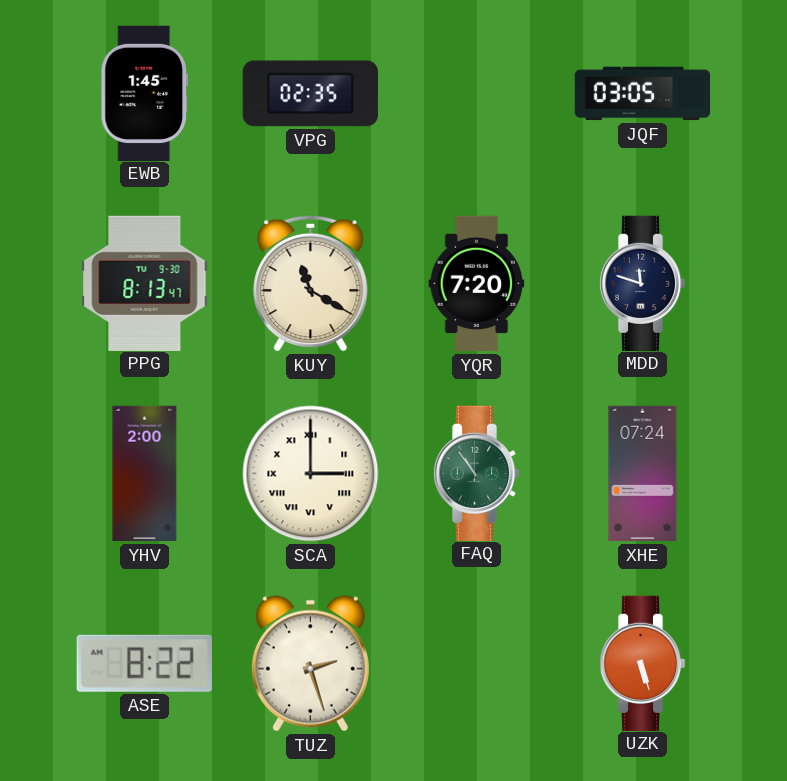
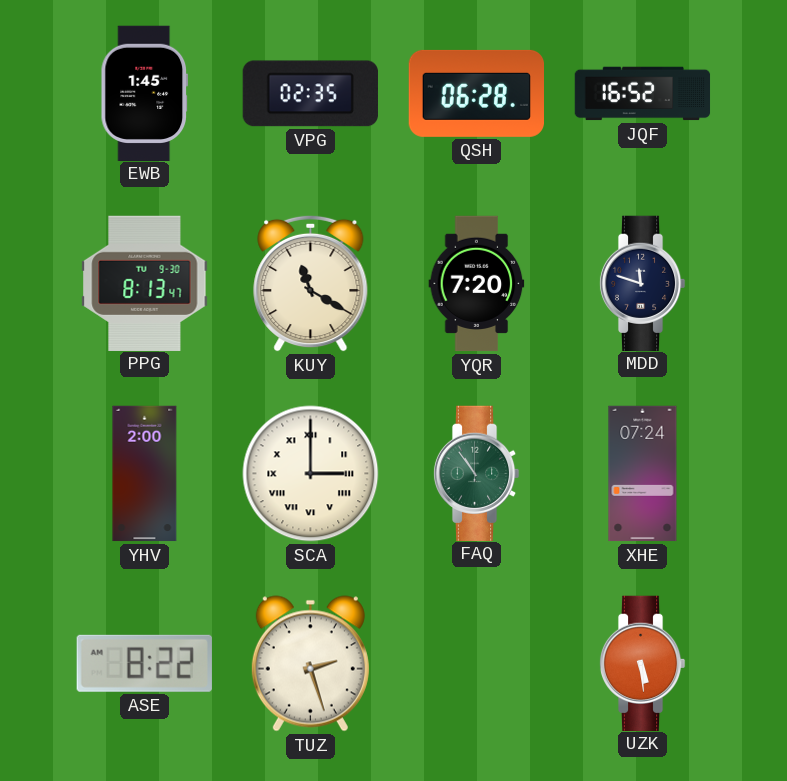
QSH: none -> 06:28 (476, 93)
JQF: 03:05 -> 16:52 (643, 94)
UZK: 5:27 -> 5:29 (642, 663)
